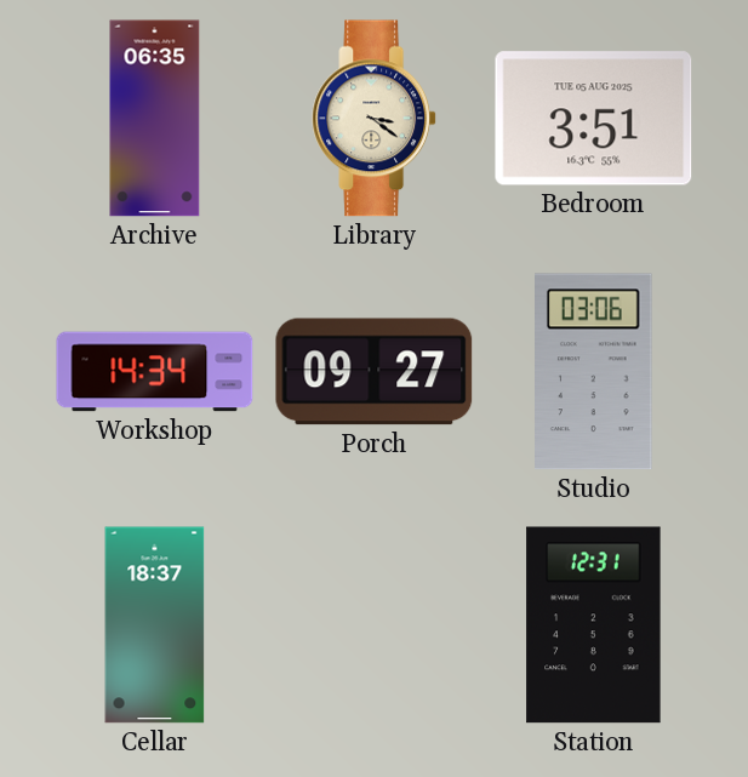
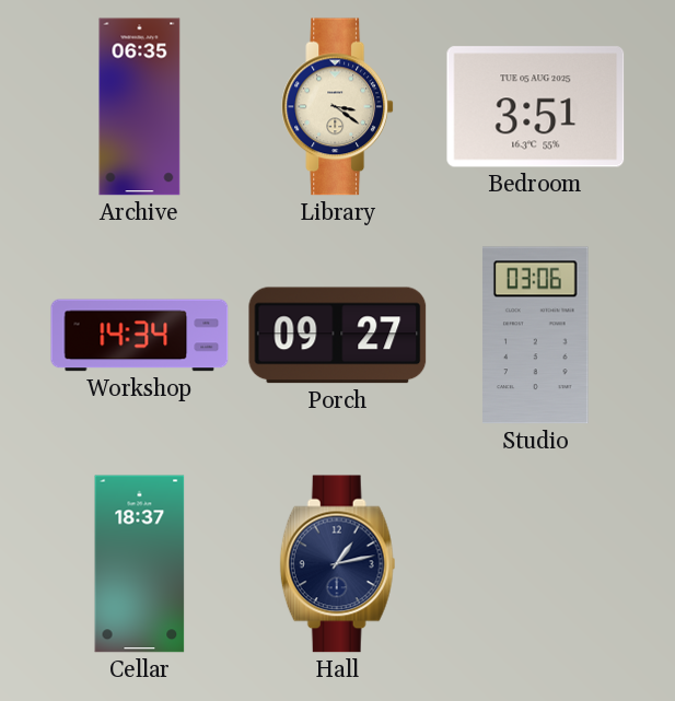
Hall: none -> 1:13 (338, 564)
Station: 12:31 -> none (594, 625)
